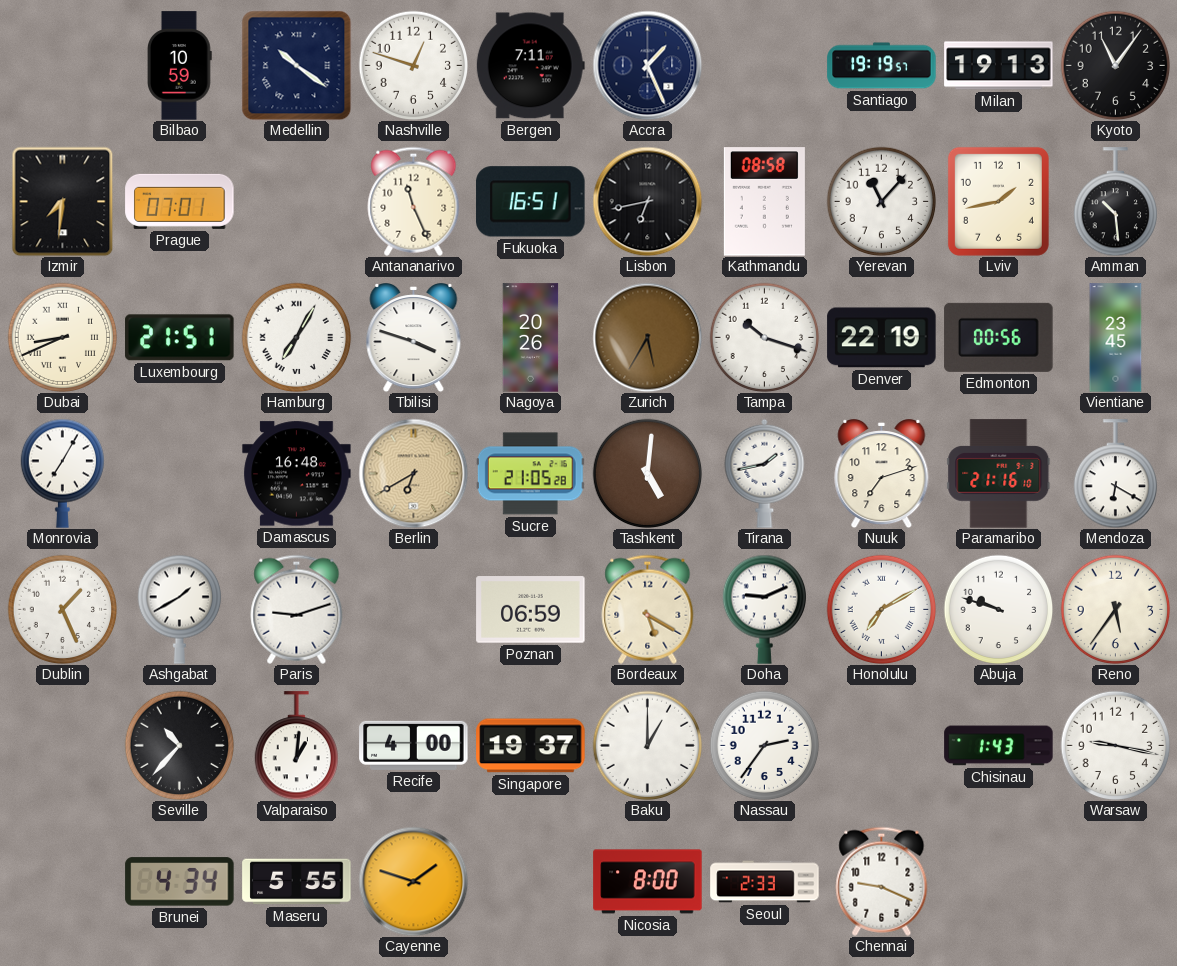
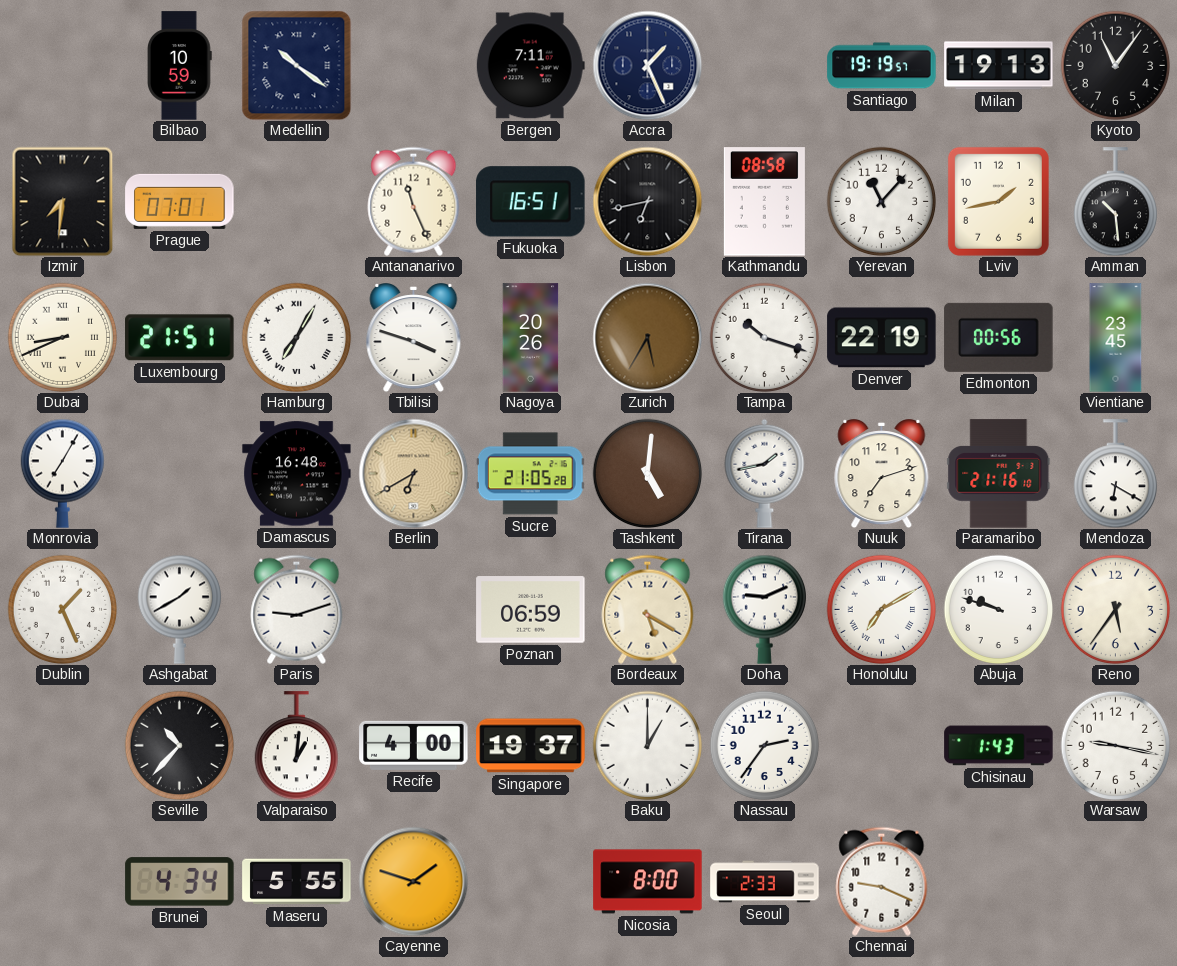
Nashville: 12:48 -> none (413, 65)
